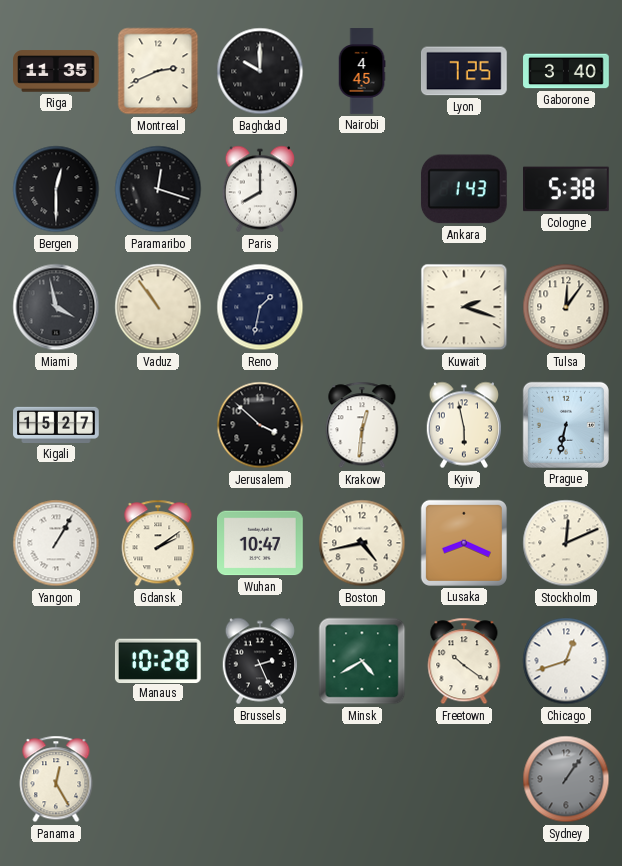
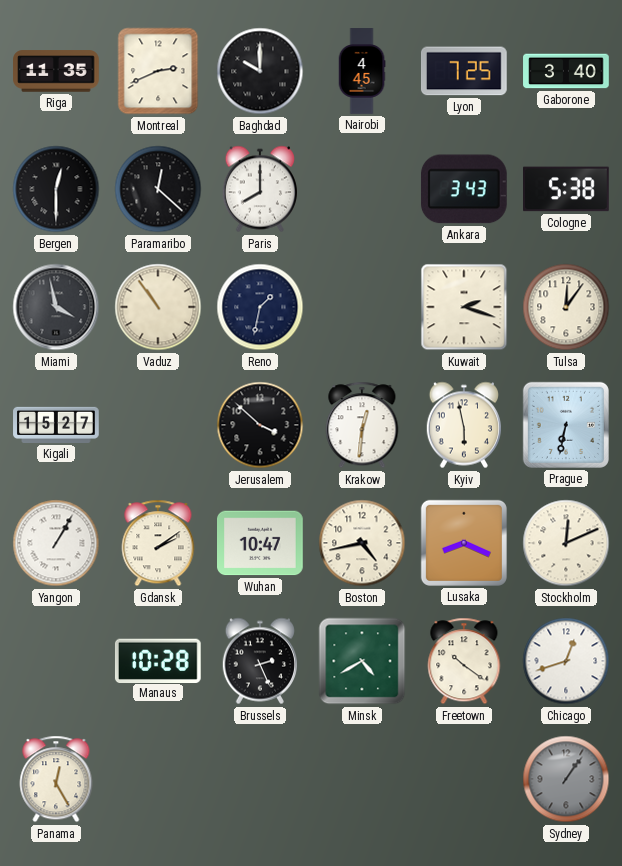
Paramaribo: 12:18 -> 12:22 (158, 189)
Ankara: 1:43 -> 3:43 (464, 189)
